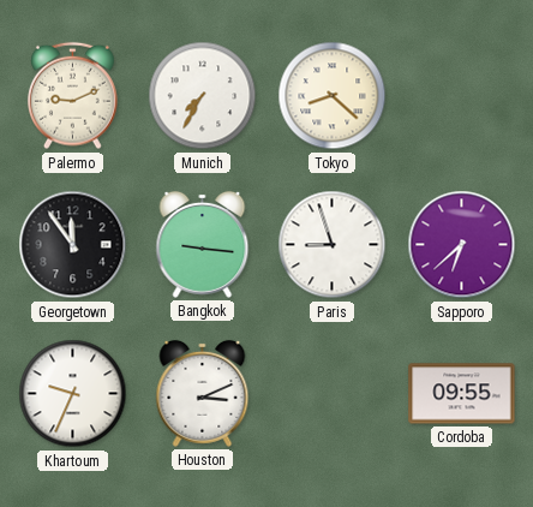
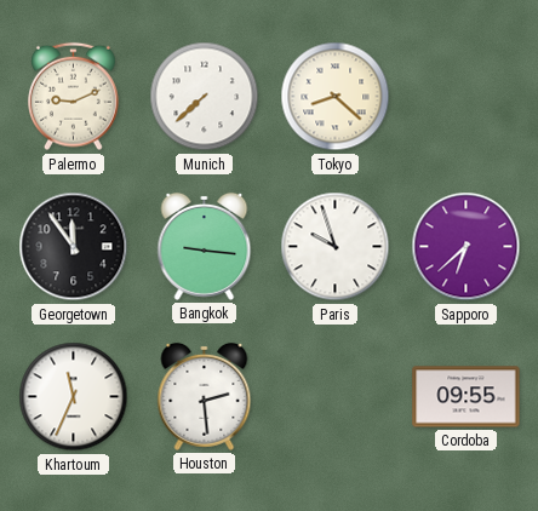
Munich: 7:35 -> 7:38 (205, 97)
Paris: 8:57 -> 9:57 (336, 247)
Khartoum: 9:34 -> 11:34 (74, 397)
Houston: 3:11 -> 2:29 (205, 396)
